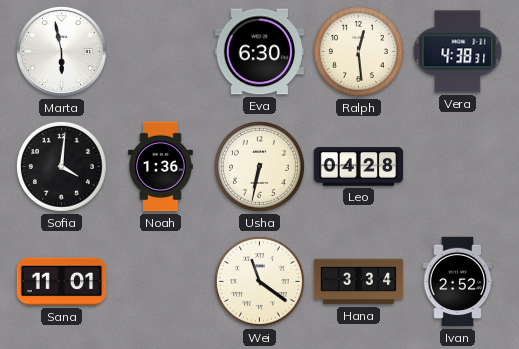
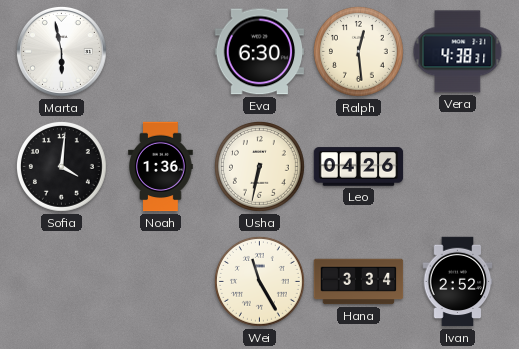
Leo: 04:28 -> 04:26 (359, 167)
Sana: 11:01 -> none (62, 282)
Wei: 11:21 -> 11:25 (260, 282)
